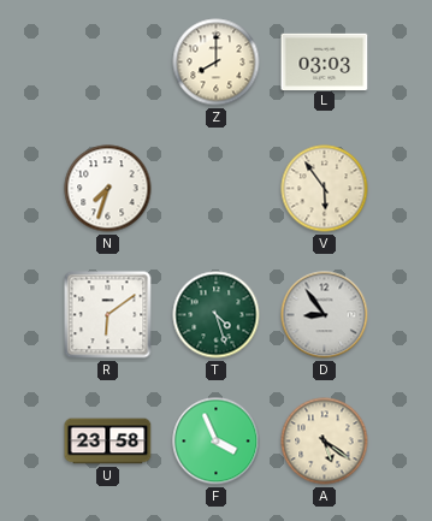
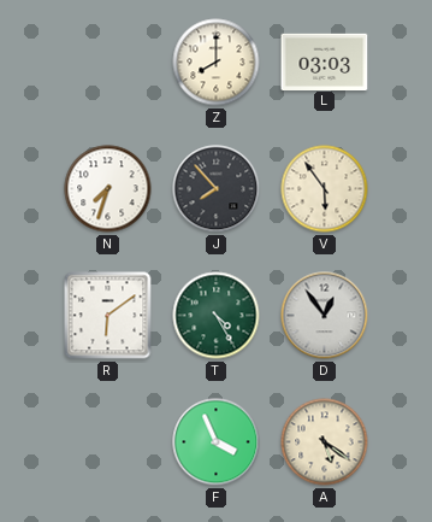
J: none -> 7:53 (217, 189)
T: 4:27 -> 4:25 (217, 316)
D: 8:54 -> 12:54 (325, 316)
U: 23:58 -> none (108, 442)
